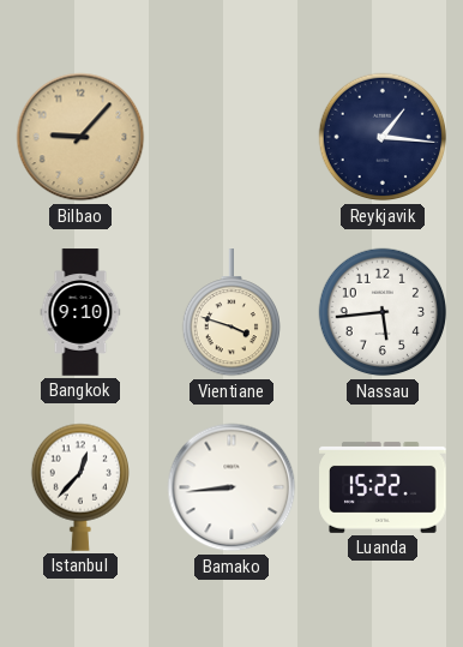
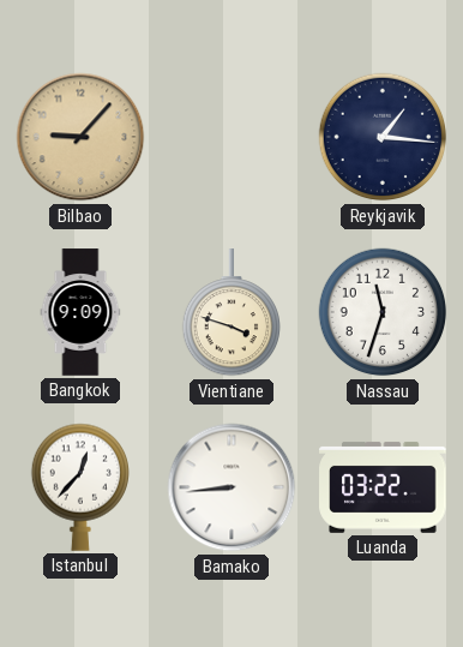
Bangkok: 9:10 -> 9:09 (80, 312)
Nassau: 5:44 -> 11:33 (383, 312)
Luanda: 15:22 -> 03:22 (383, 487)
